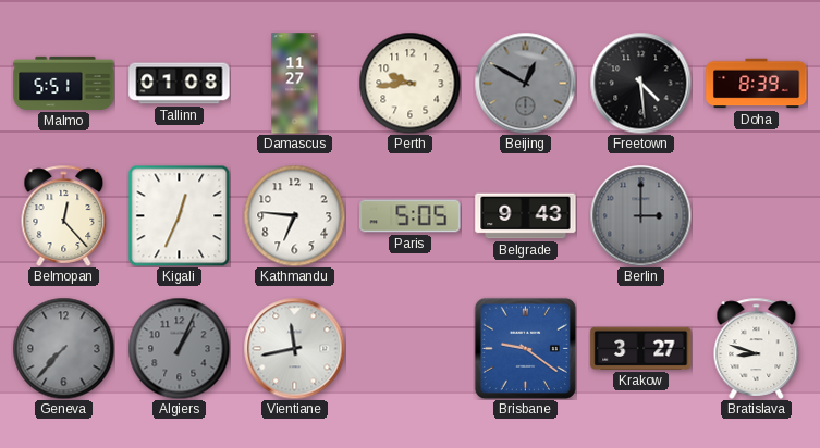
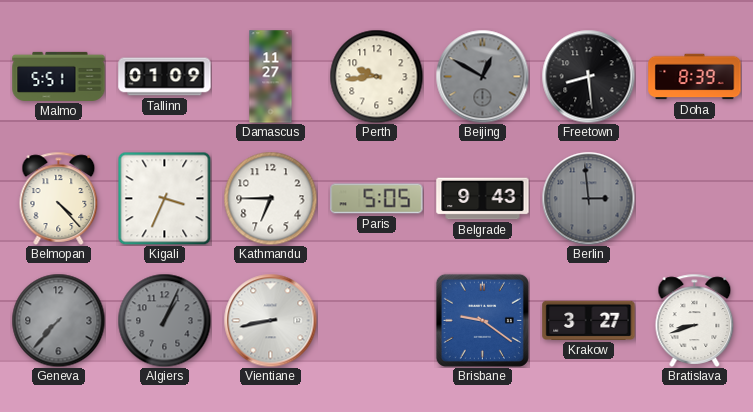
Tallinn: 01:08 -> 01:09 (165, 77)
Freetown: 4:29 -> 8:29 (588, 76)
Belmopan: 12:23 -> 4:23 (59, 198)
Kigali: 12:34 -> 3:34 (164, 198)
Kathmandu: 6:46 -> 6:45 (270, 198)
Berlin: 3:00 -> 2:59 (588, 198)
Vientiane: 11:43 -> 8:43 (270, 320)
Bratislava: 8:48 -> 8:42 (695, 320)
